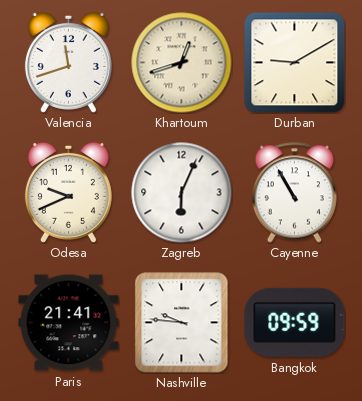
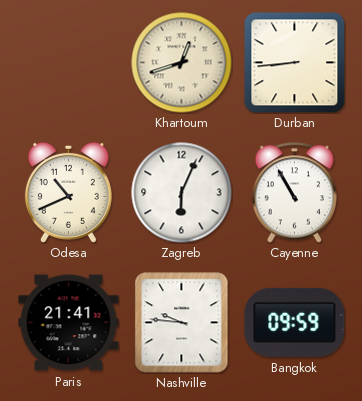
Valencia: 11:42 -> none (68, 62)
Durban: 9:10 -> 8:44 (294, 62)
Odesa: 9:41 -> 10:41 (68, 192)
